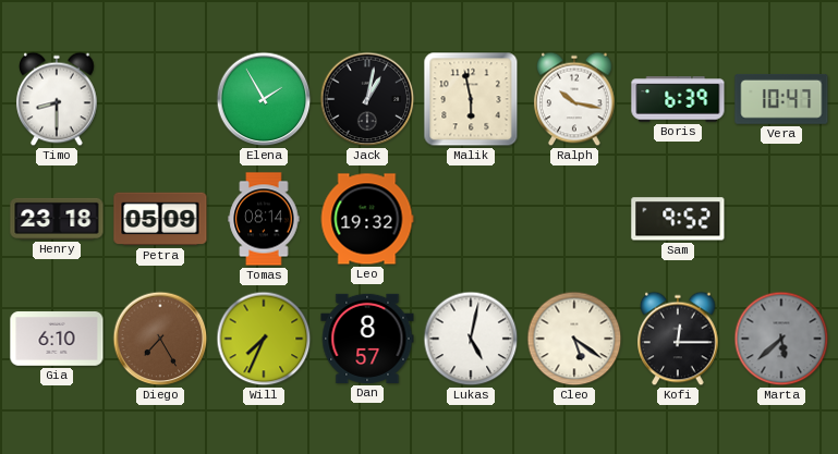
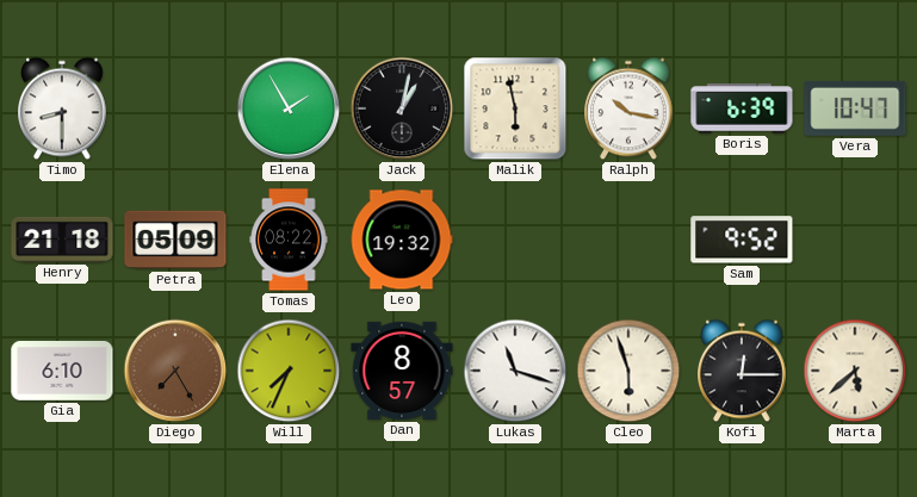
Henry: 23:18 -> 21:18 (62, 240)
Tomas: 08:14 -> 08:22 (289, 240)
Lukas: 5:02 -> 11:18 (515, 371)
Cleo: 5:21 -> 5:57 (628, 371)
Marta dial: grey -> cream (855, 371)
